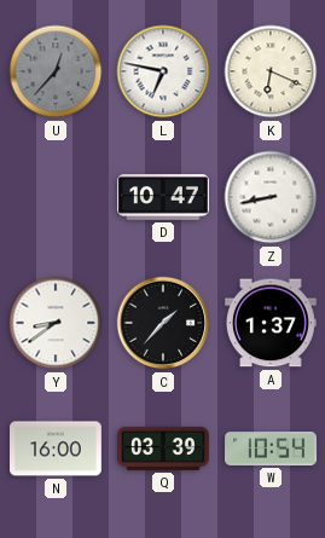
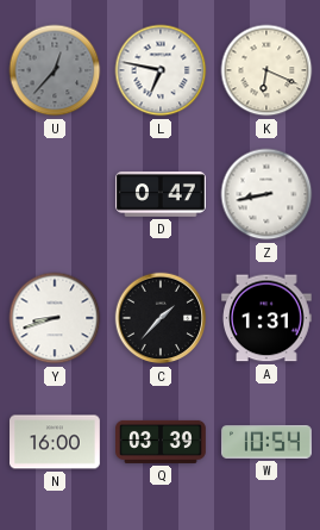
D: 10:47 -> 0:47 (162, 194)
Y: 8:39 -> 8:42 (55, 318)
A: 1:37 -> 1:31 (268, 318)
